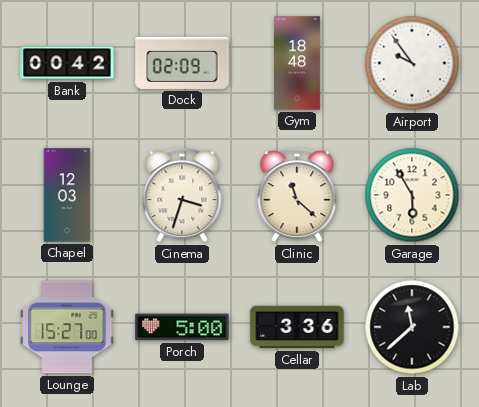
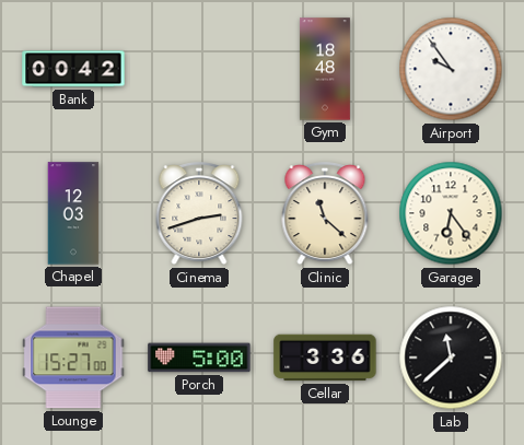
Dock: 02:09 -> none (182, 63)
Cinema: 3:33 -> 2:42 (199, 214)
Garage: 5:55 -> 6:24 (451, 213)
